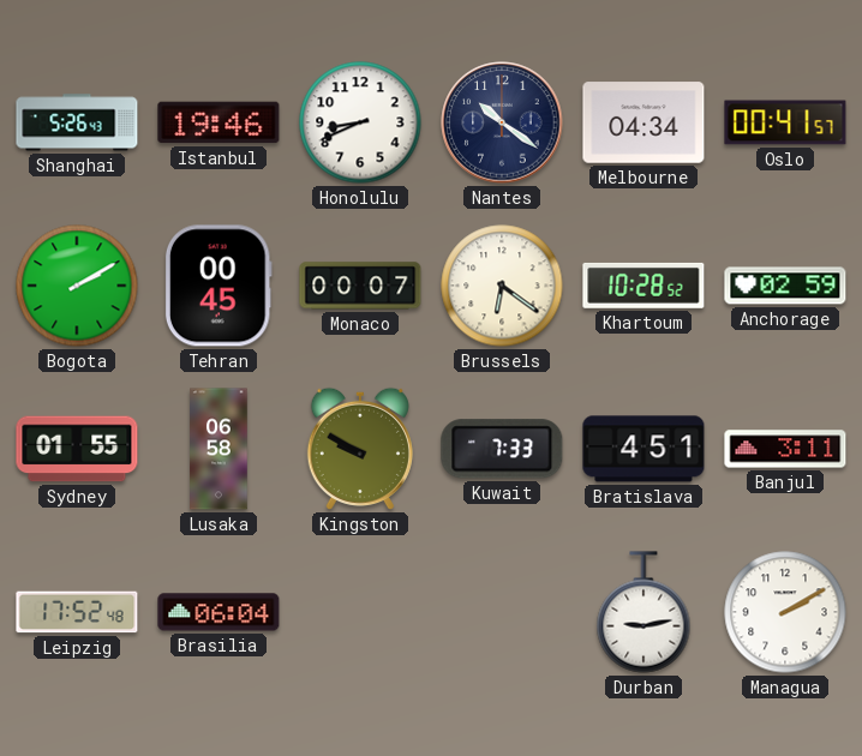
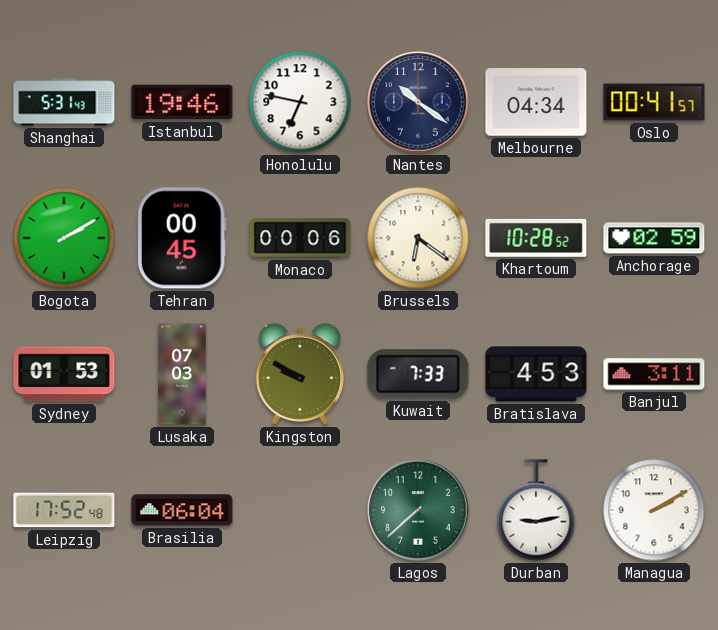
Shanghai: 5:26 -> 5:31 (64, 102)
Honolulu: 8:41 -> 6:47 (300, 102)
Monaco: 00:07 -> 00:06 (300, 238)
Sydney: 01:55 -> 01:53 (64, 374)
Lusaka: 06:58 -> 07:03 (182, 374)
Bratislava: 4:51 -> 4:53 (536, 374)
Lagos: none -> 7:38 (418, 510)
